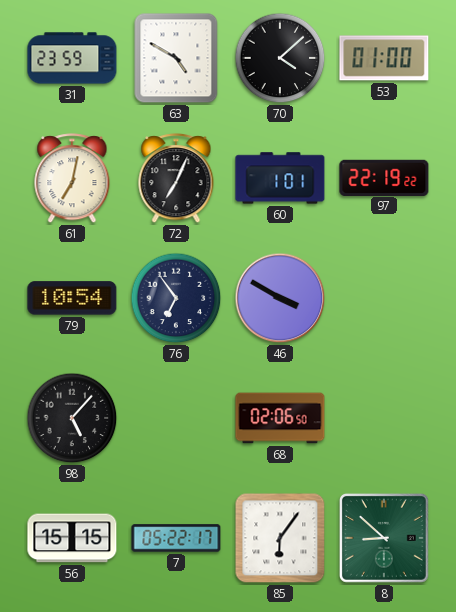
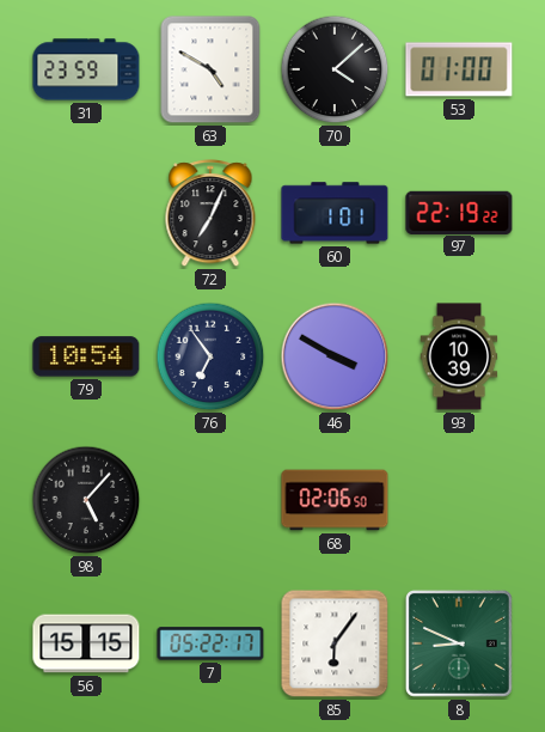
61: 7:02 -> none (72, 179)
93: none -> 10:39 (459, 356)
8: 8:52 -> 8:49 (459, 643)
